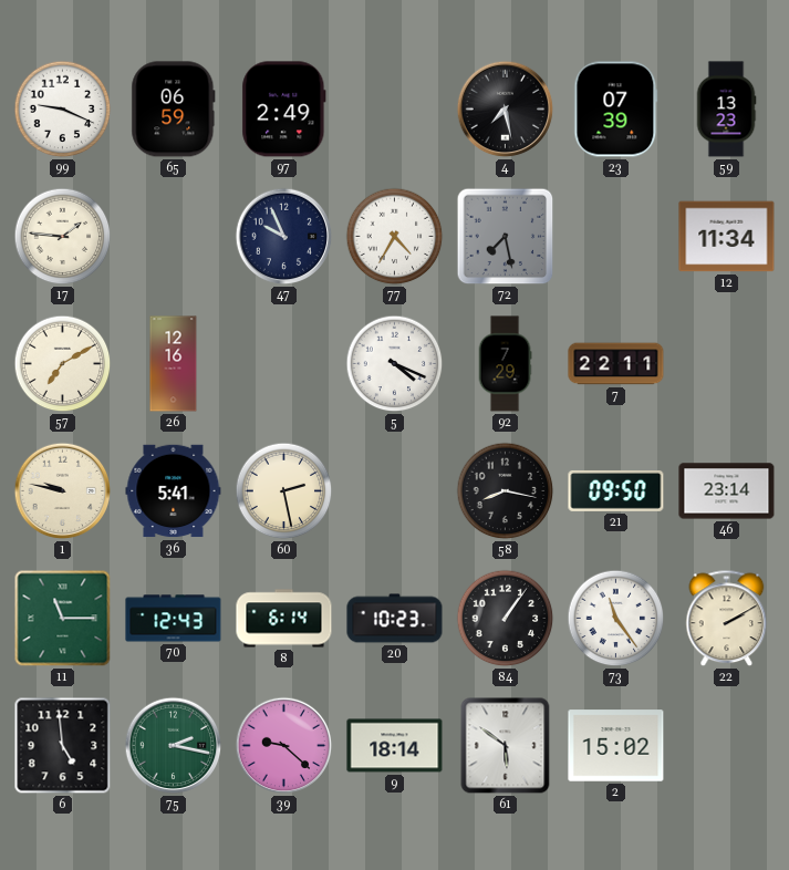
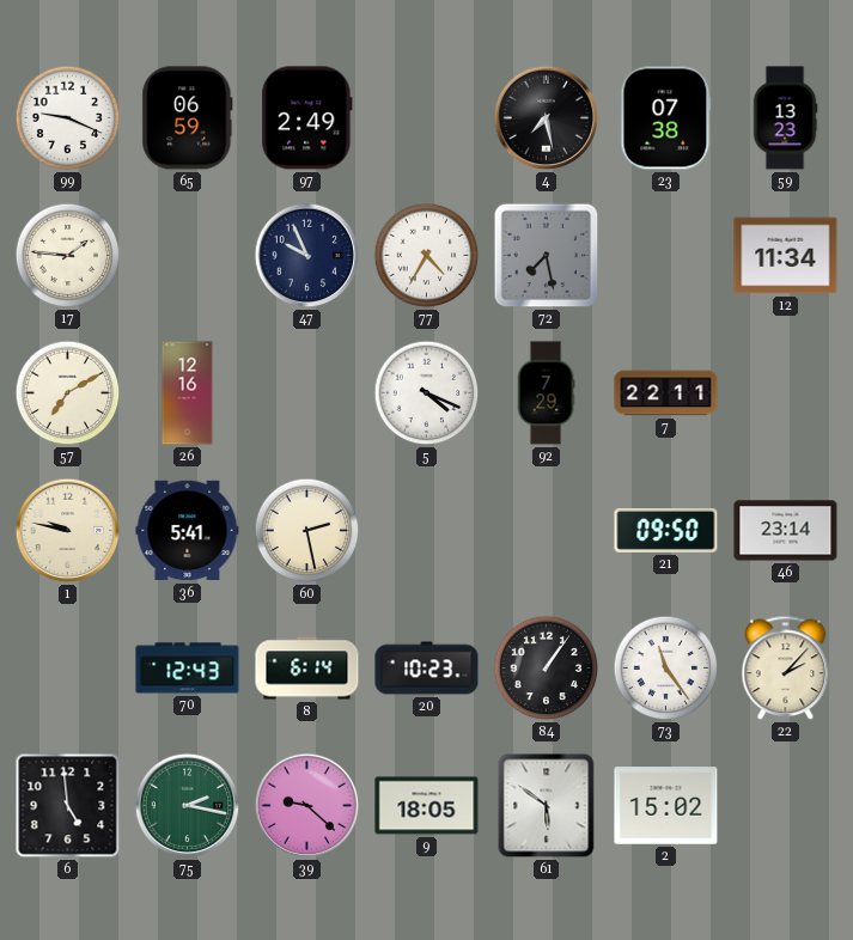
23: 07:39 -> 07:38 (666, 118)
58: 8:17 -> none (506, 491)
11: 11:15 -> none (63, 619)
22: 2:10 -> 2:07 (786, 669)
9: 18:14 -> 18:05 (427, 806)
